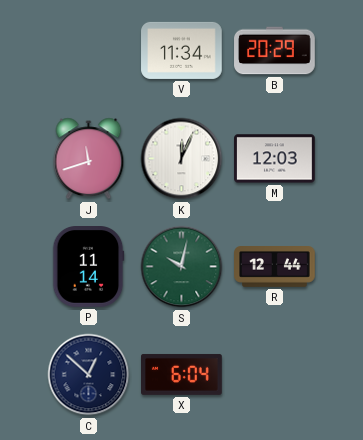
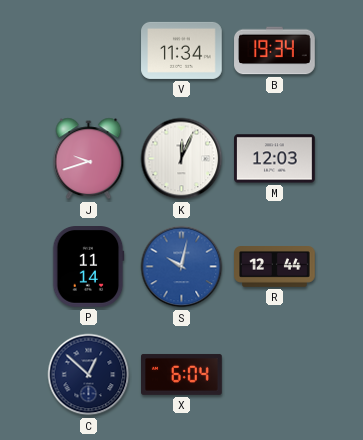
B: 20:29 -> 19:34 (275, 51)
J: 11:42 -> 9:42 (89, 159)
S dial: green -> blue (182, 267)
